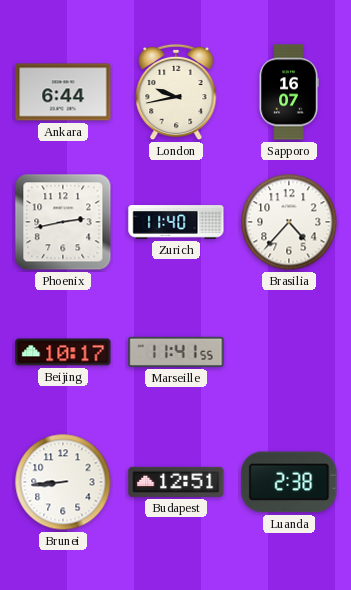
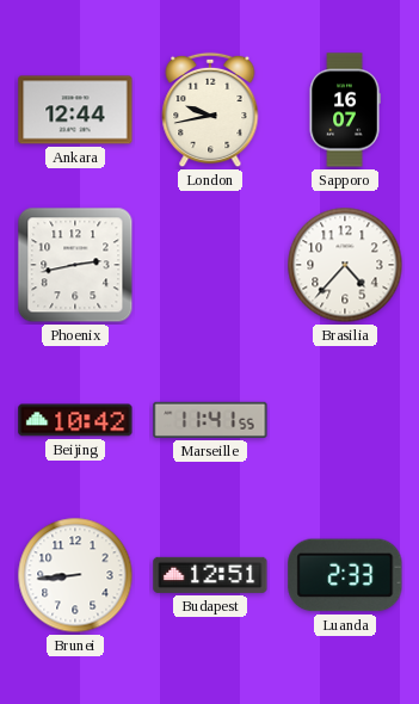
Ankara: 6:44 -> 12:44 (75, 110)
Zurich: 11:40 -> none (176, 222)
Beijing: 10:17 -> 10:42 (75, 420)
Luanda: 2:38 -> 2:33 (345, 575)
